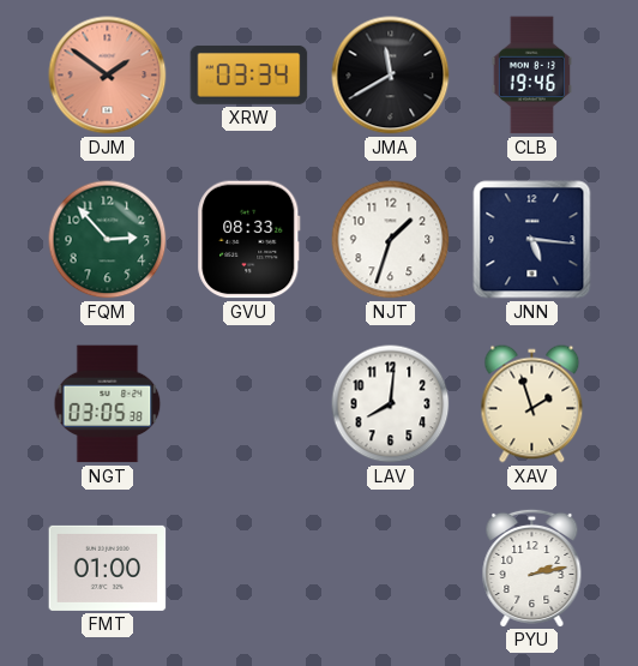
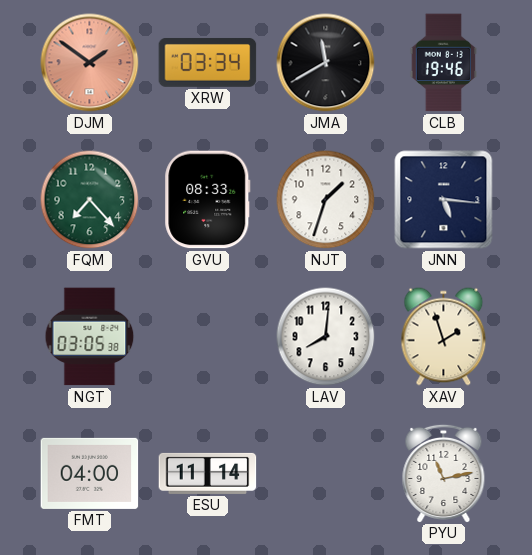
FQM: 2:53 -> 7:23 (90, 200)
FMT: 01:00 -> 04:00 (90, 473)
ESU: none -> 11:14 (208, 473)
PYU: 2:13 -> 11:13 (444, 473)
